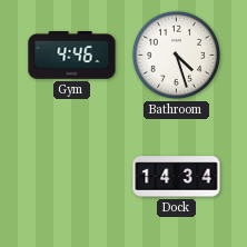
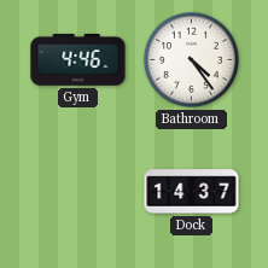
Bathroom: 4:27 -> 4:24 (191, 59)
Dock: 14:34 -> 14:37 (192, 192)
